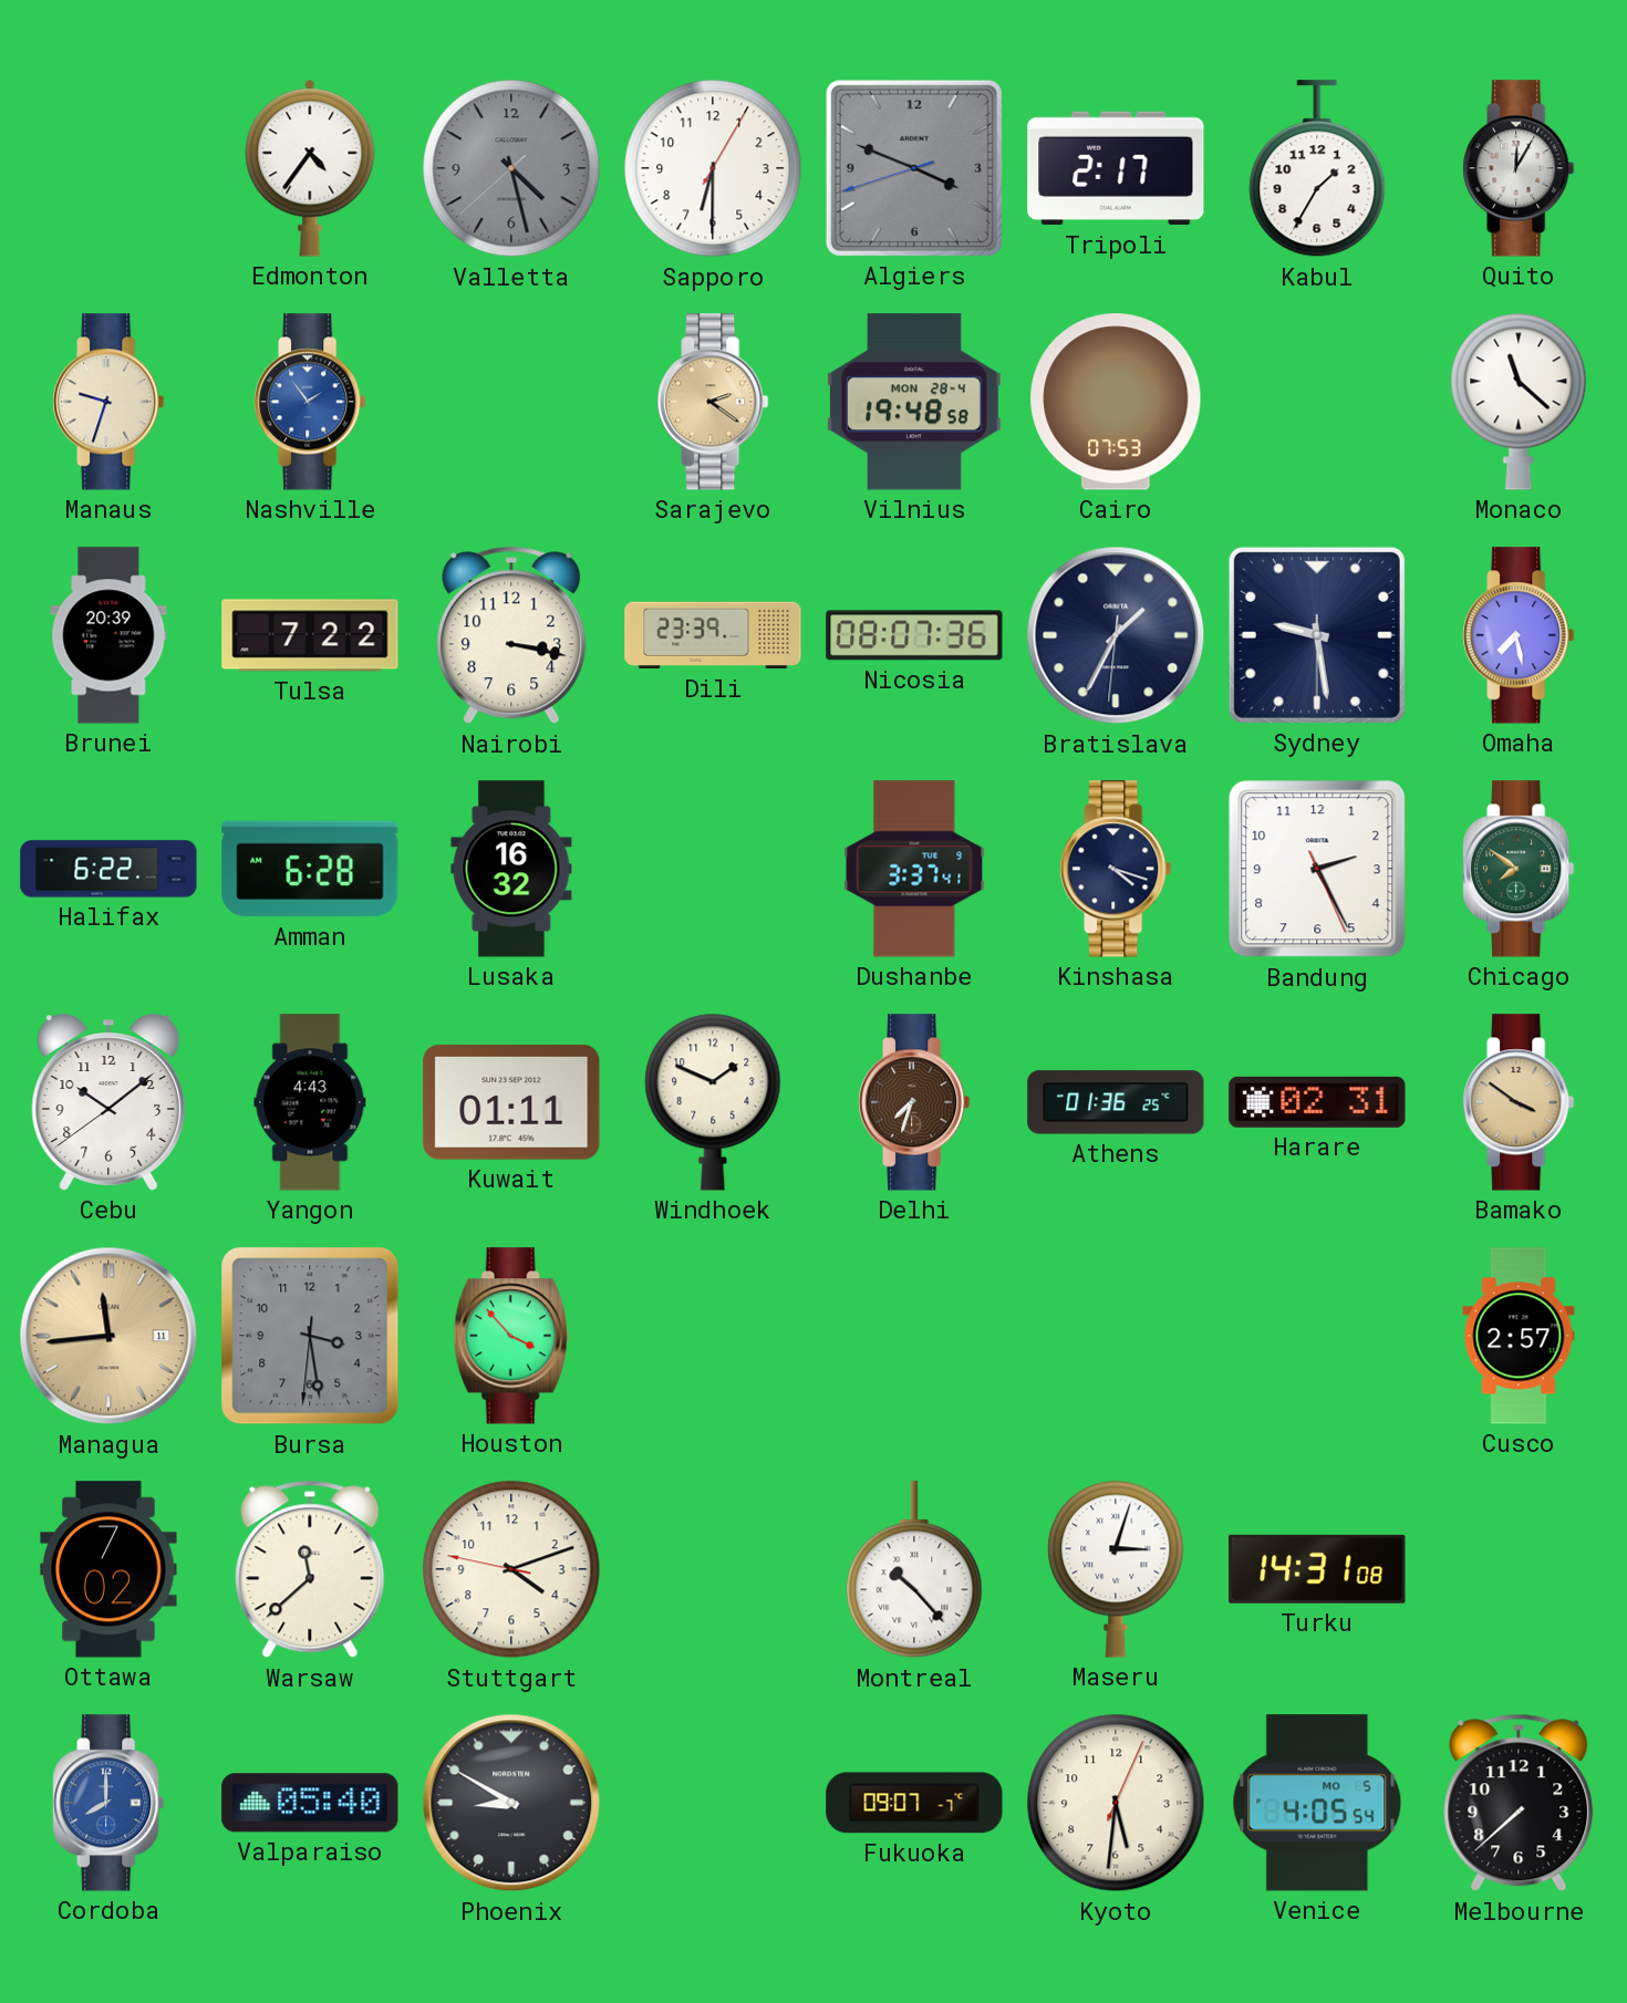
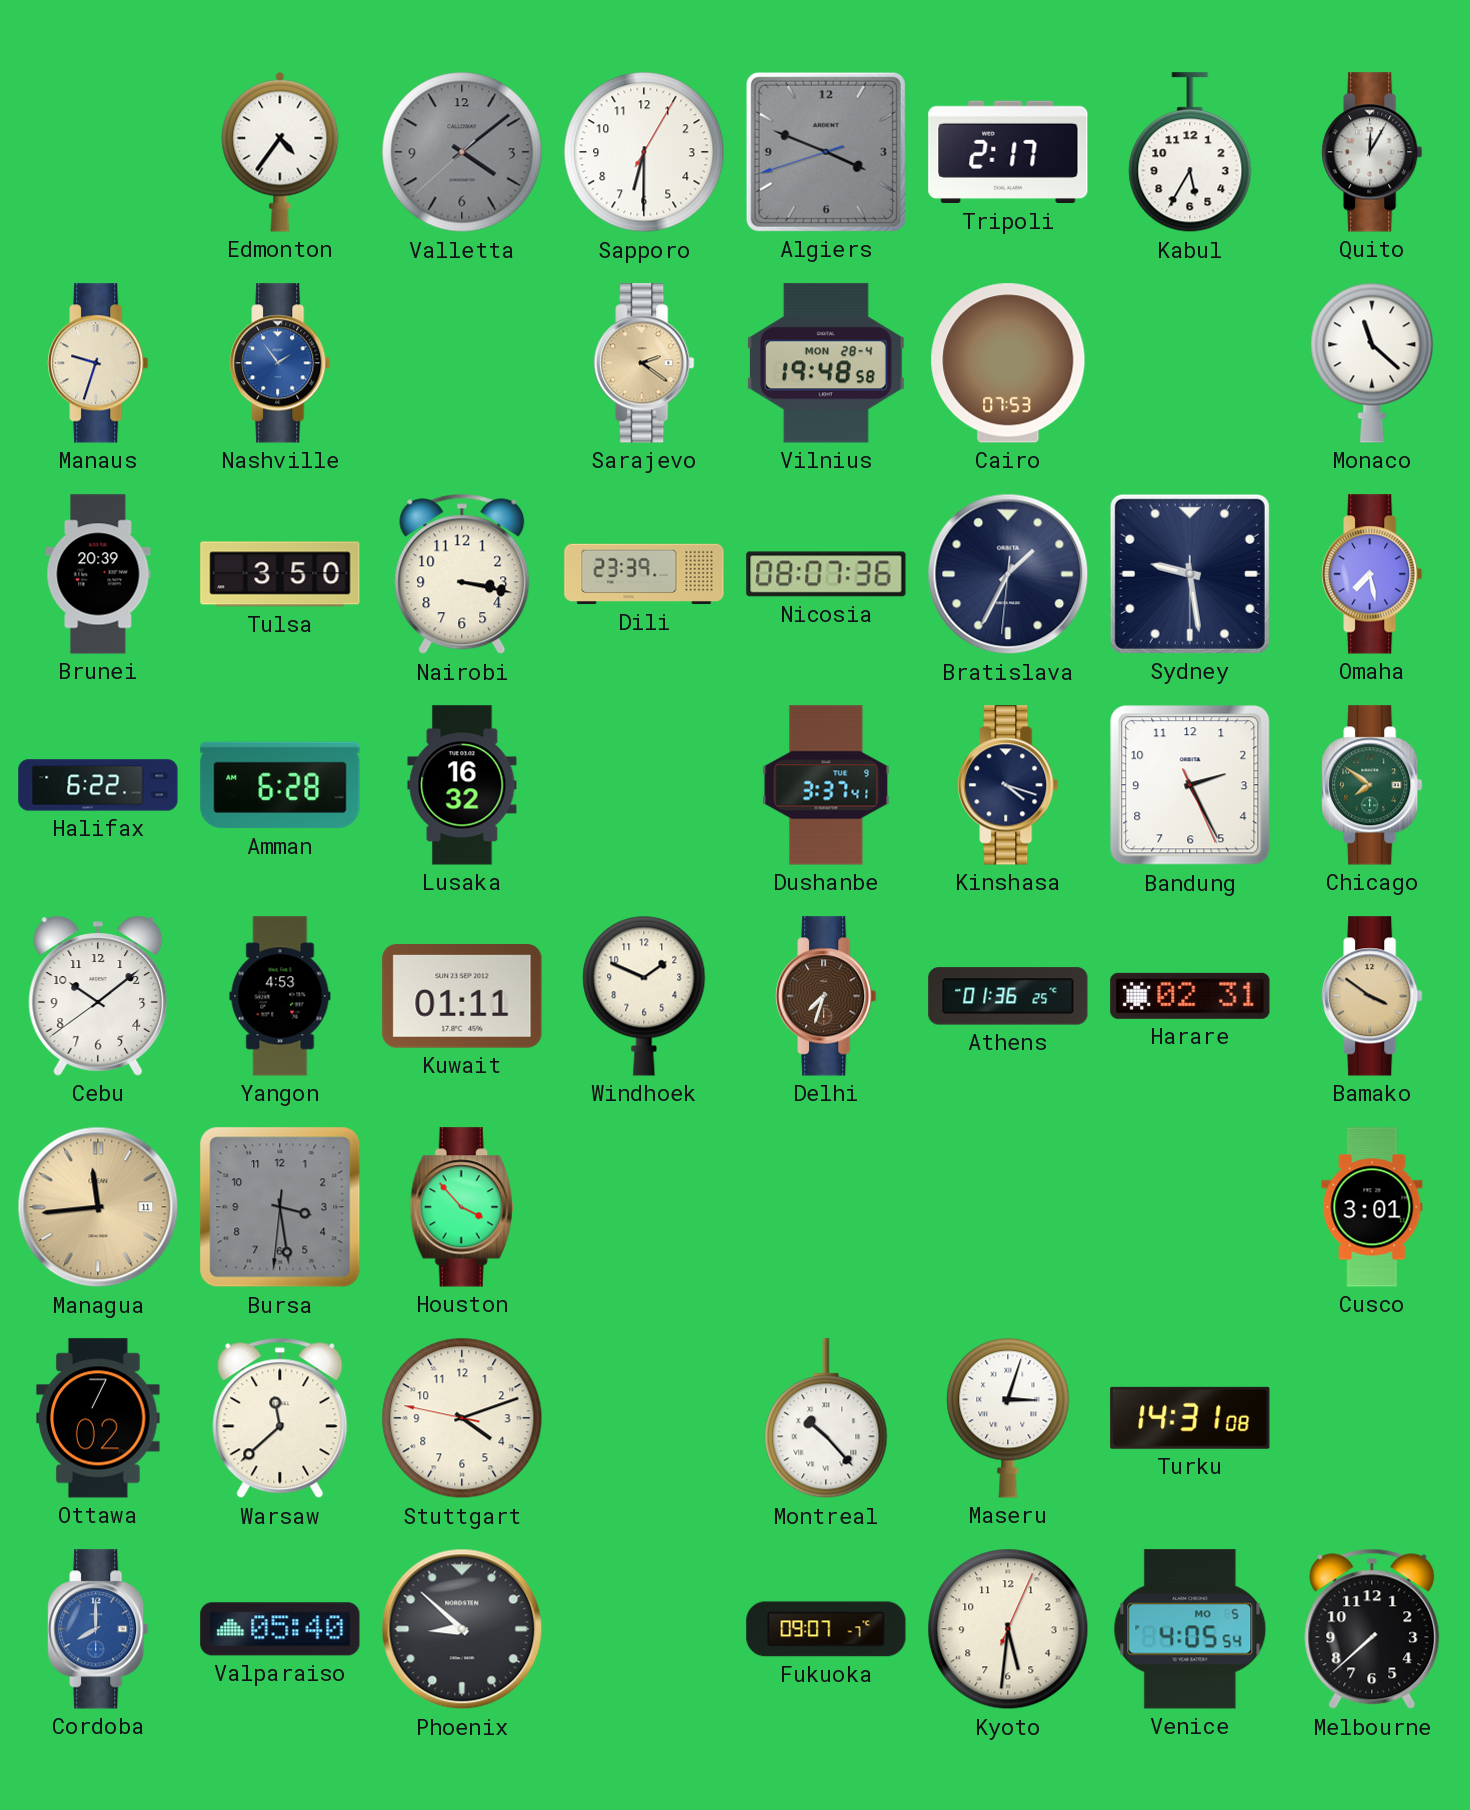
Valletta: 4:27 -> 4:08 (462, 152)
Kabul: 1:35 -> 5:35 (1190, 153)
Tulsa: 7:22 -> 3:50 (280, 574)
Yangon: 4:43 -> 4:53 (280, 996)
Cusco: 2:57 -> 3:01 (1372, 1207)
Phoenix: 8:50 -> 8:52 (462, 1629)
